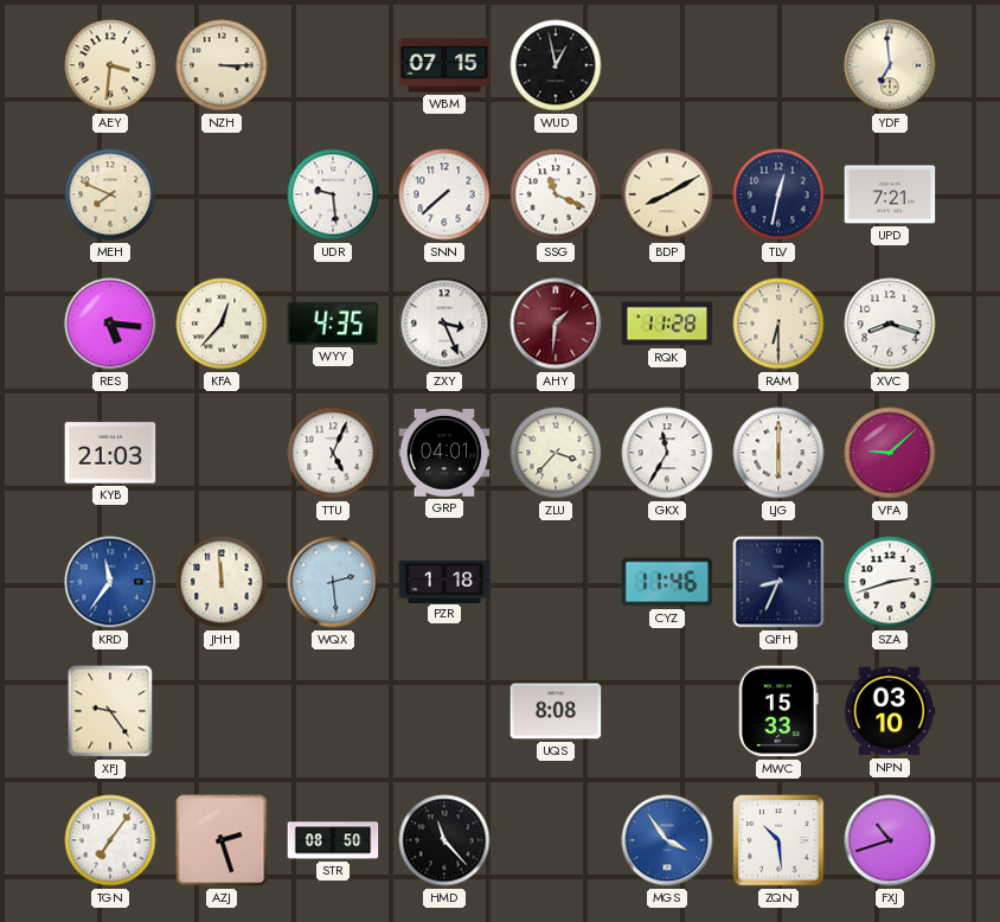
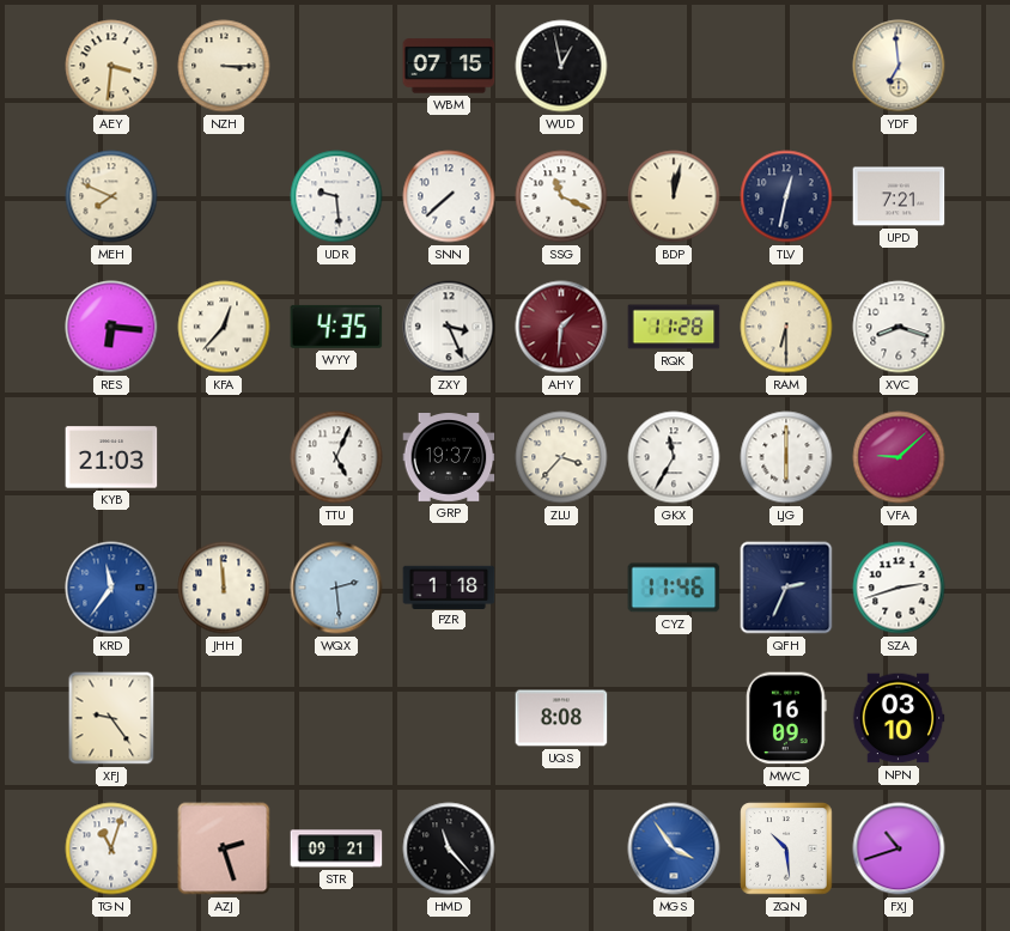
BDP: 8:10 -> 12:02 (674, 196)
RES: 5:16 -> 6:16 (111, 327)
GRP: 04:01 -> 19:37 (449, 458)
QFH: 8:34 -> 2:34 (786, 588)
MWC: 15:33 -> 16:09 (786, 718)
TGN: 7:06 -> 11:03 (111, 848)
STR: 08:50 -> 09:21 (336, 848)
